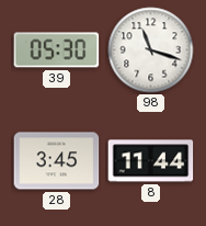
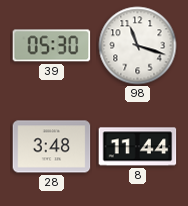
28: 3:45 -> 3:48 (52, 147)
